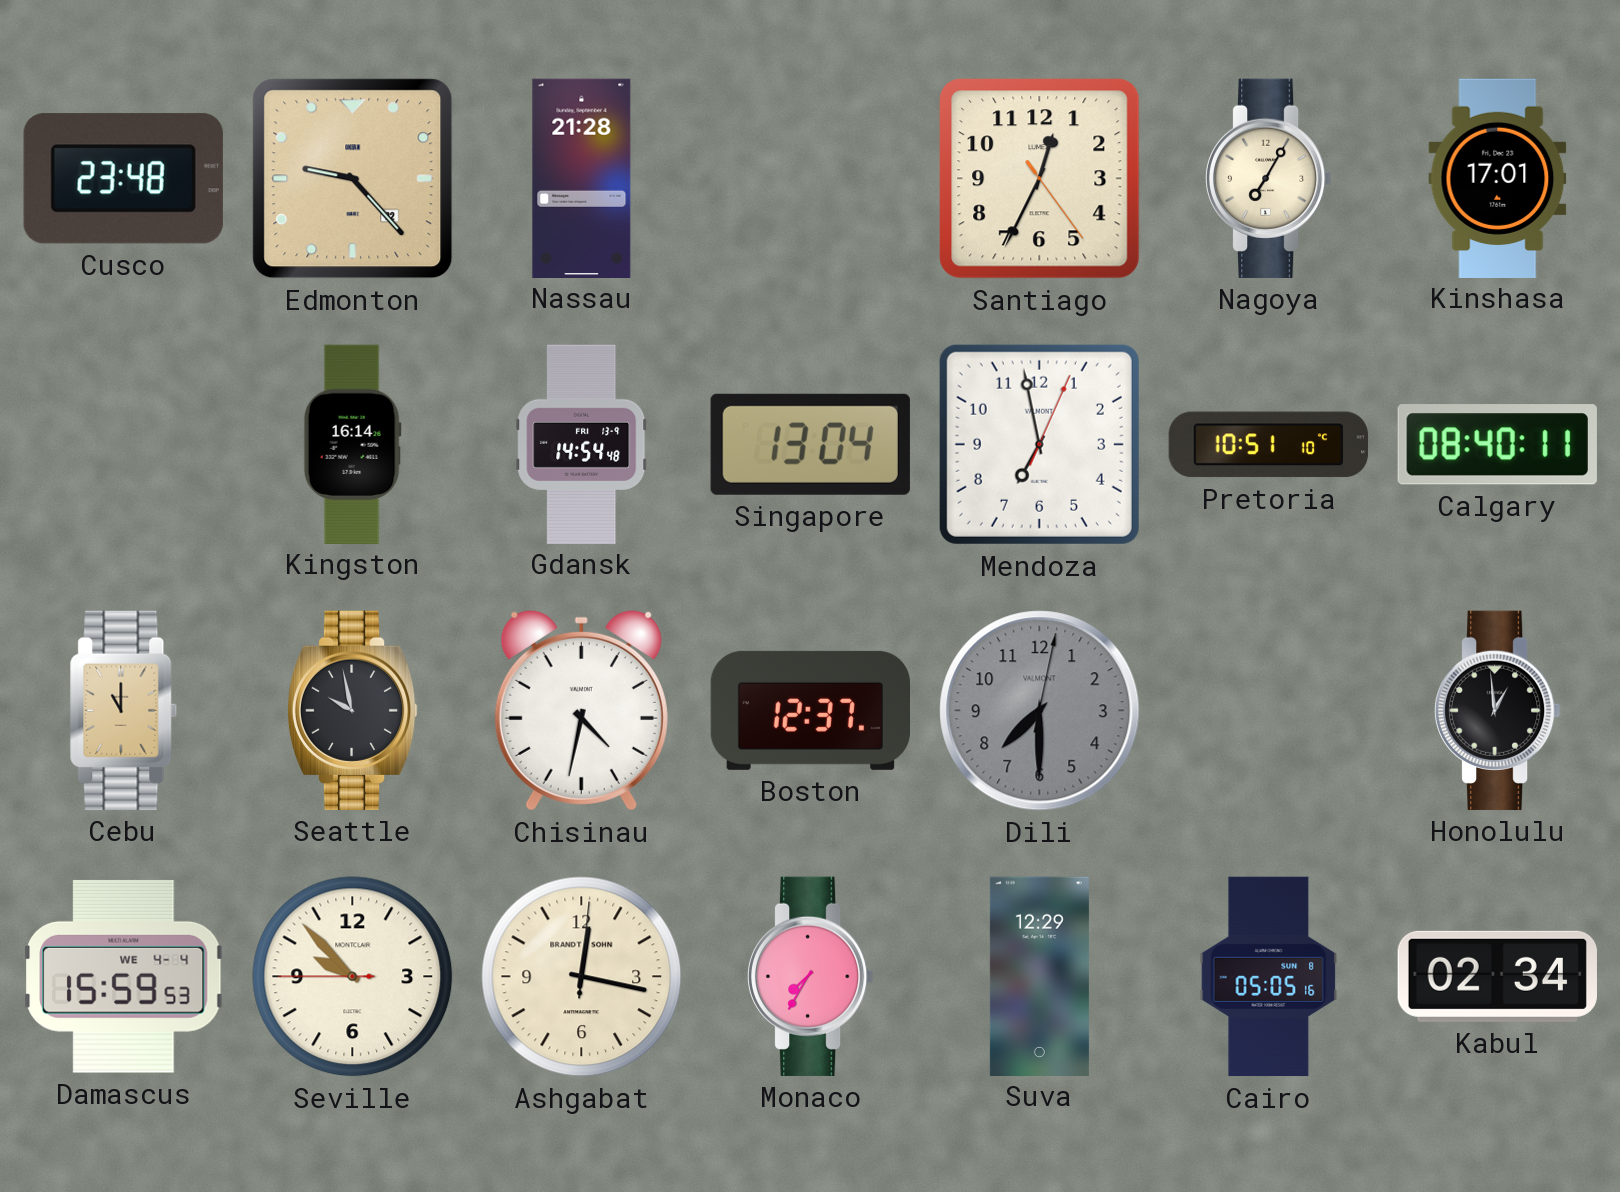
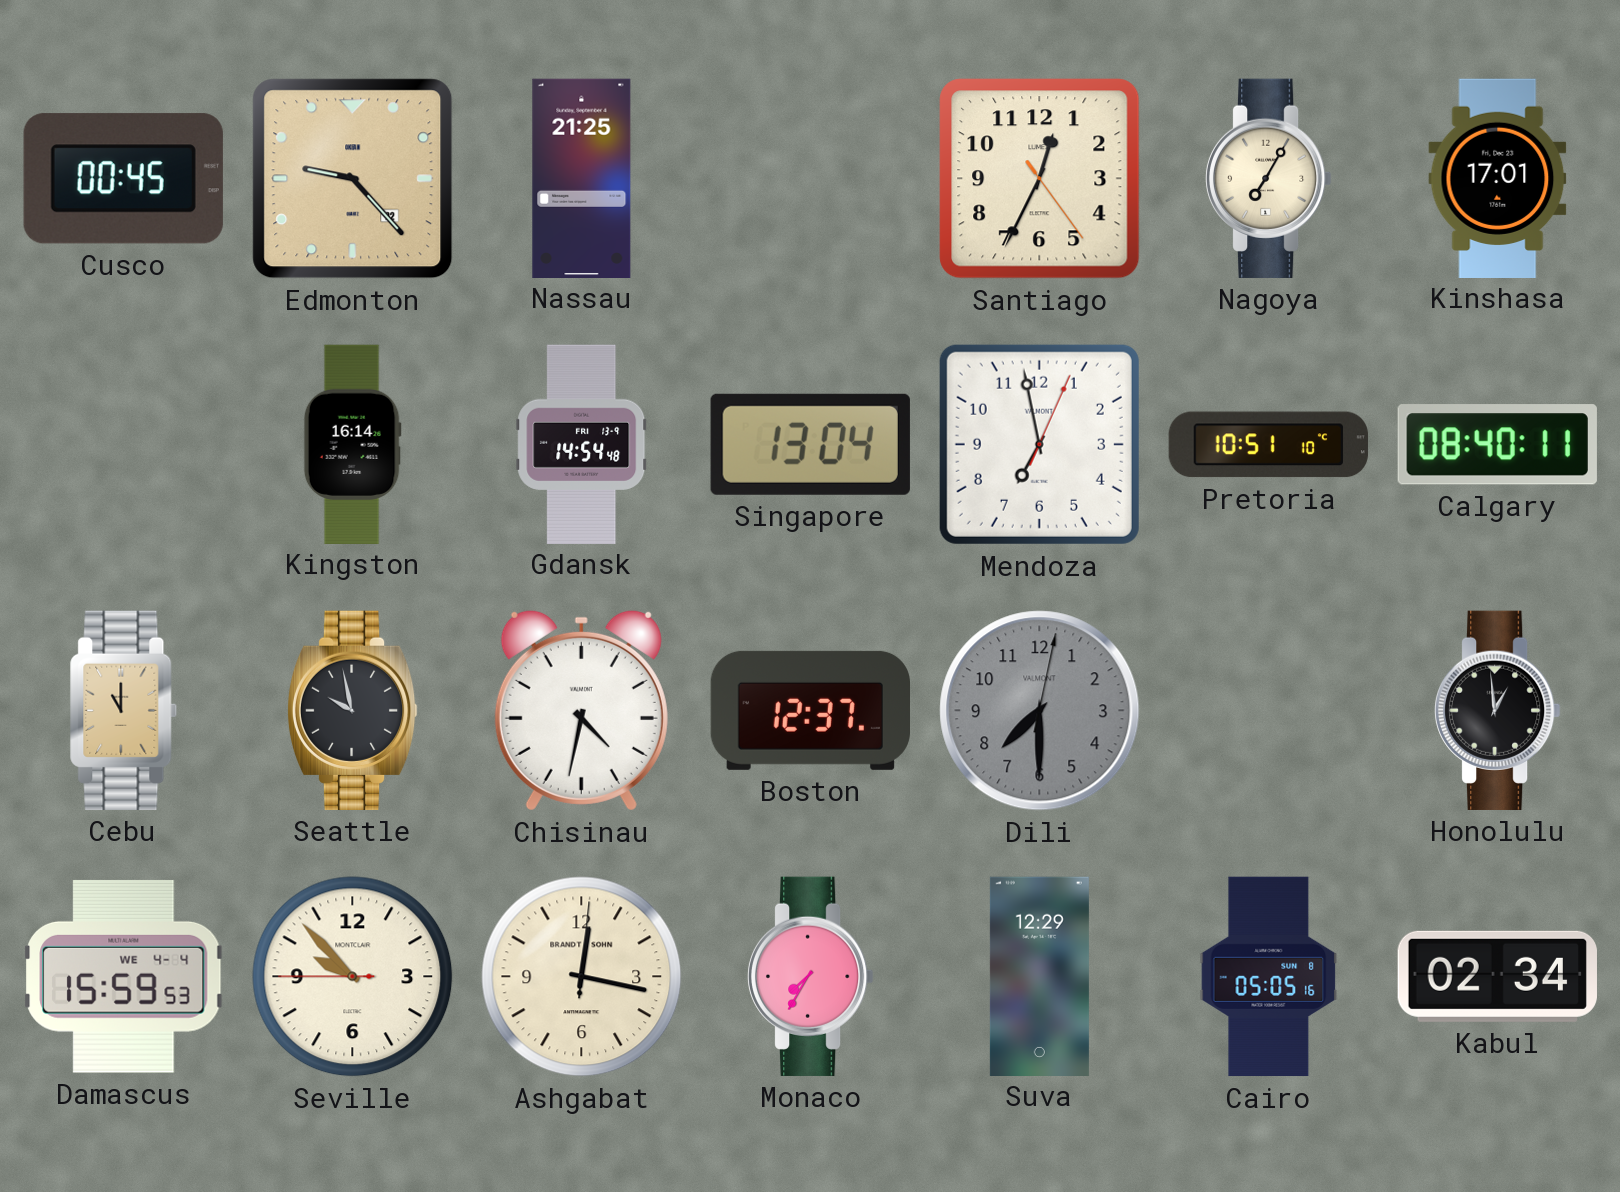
Cusco: 23:48 -> 00:45 (123, 179)
Nassau: 21:28 -> 21:25 (582, 178)
